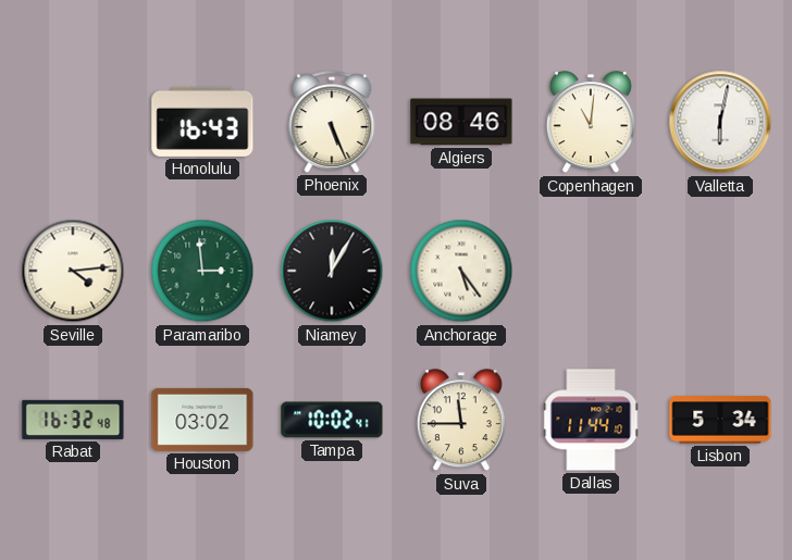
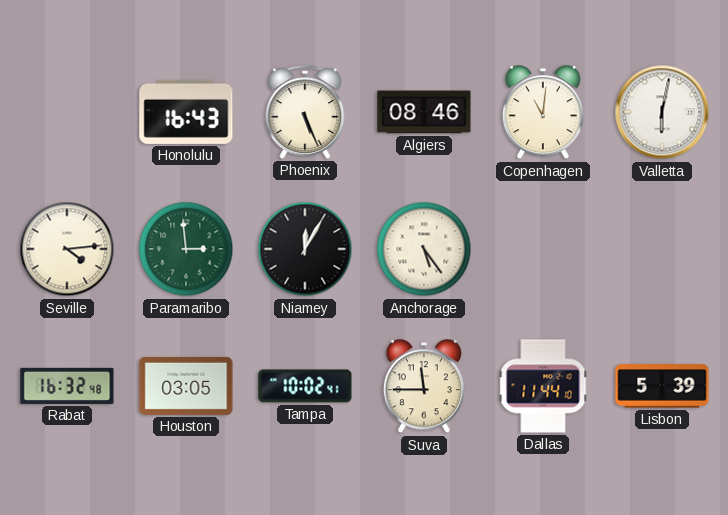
Houston: 03:02 -> 03:05 (186, 386)
Lisbon: 5:34 -> 5:39 (662, 386)
